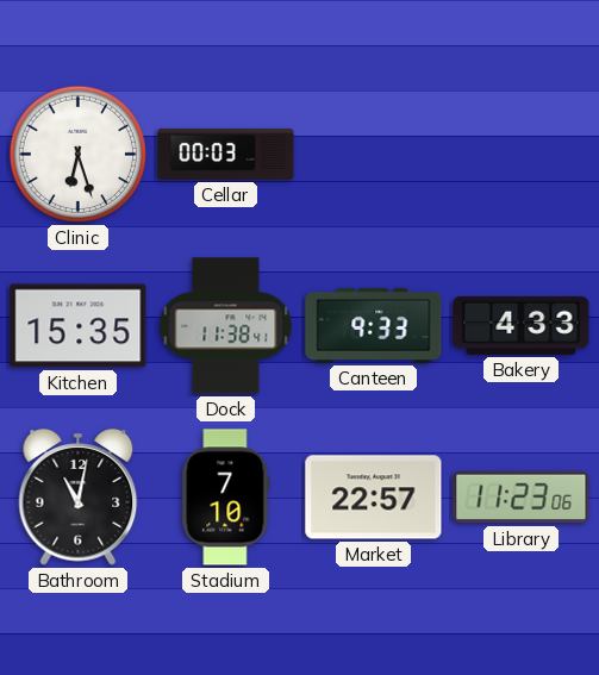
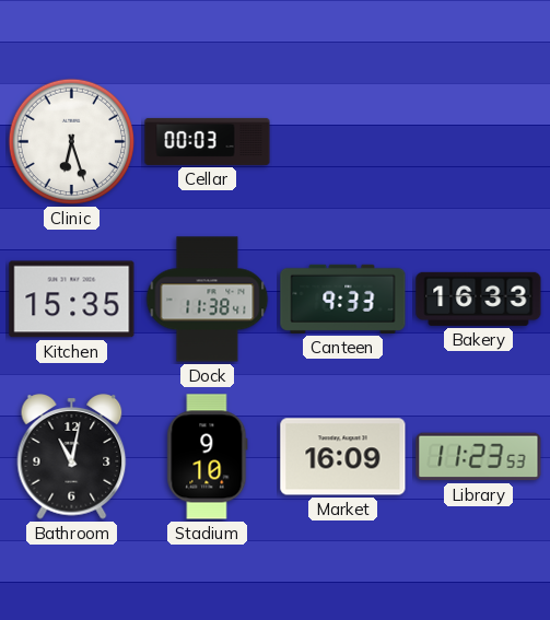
Bakery: 4:33 -> 16:33 (479, 299)
Stadium: 7:10 -> 9:10 (208, 457)
Market: 22:57 -> 16:09 (343, 457)
Library: 11:23:06 -> 11:23:53 (479, 457)
